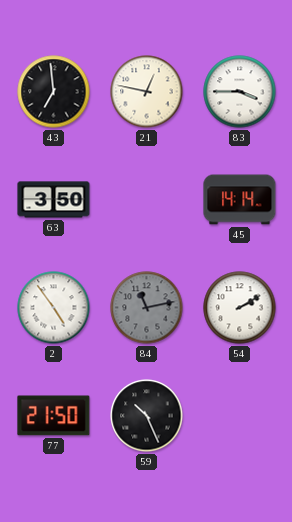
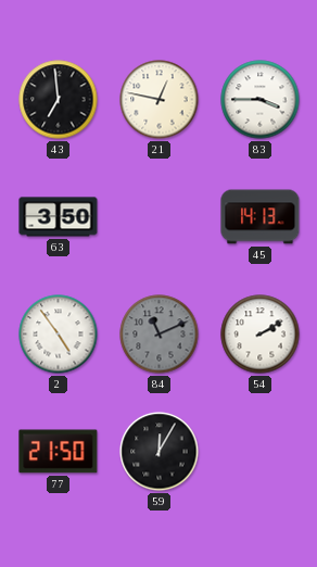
45: 14:14 -> 14:13 (261, 217)
84: 11:13 -> 11:11 (160, 335)
59: 10:26 -> 12:05 (160, 452)
